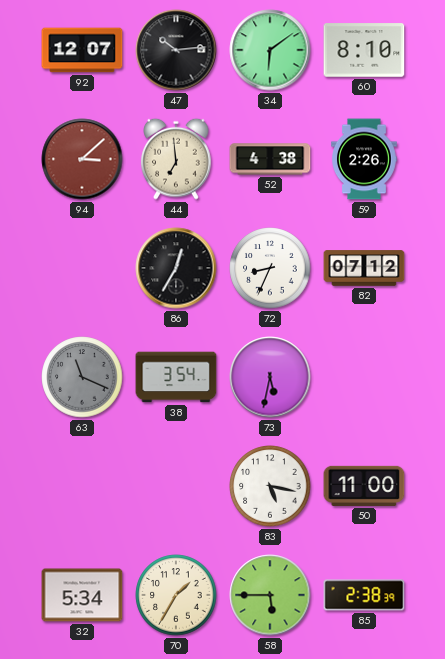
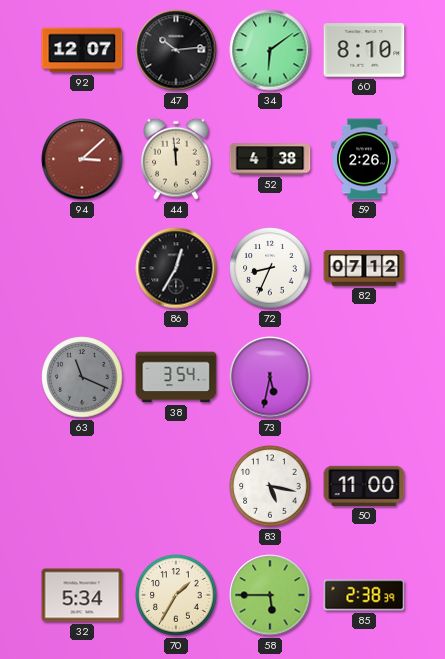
44: 6:59 -> 11:59 (176, 159)
